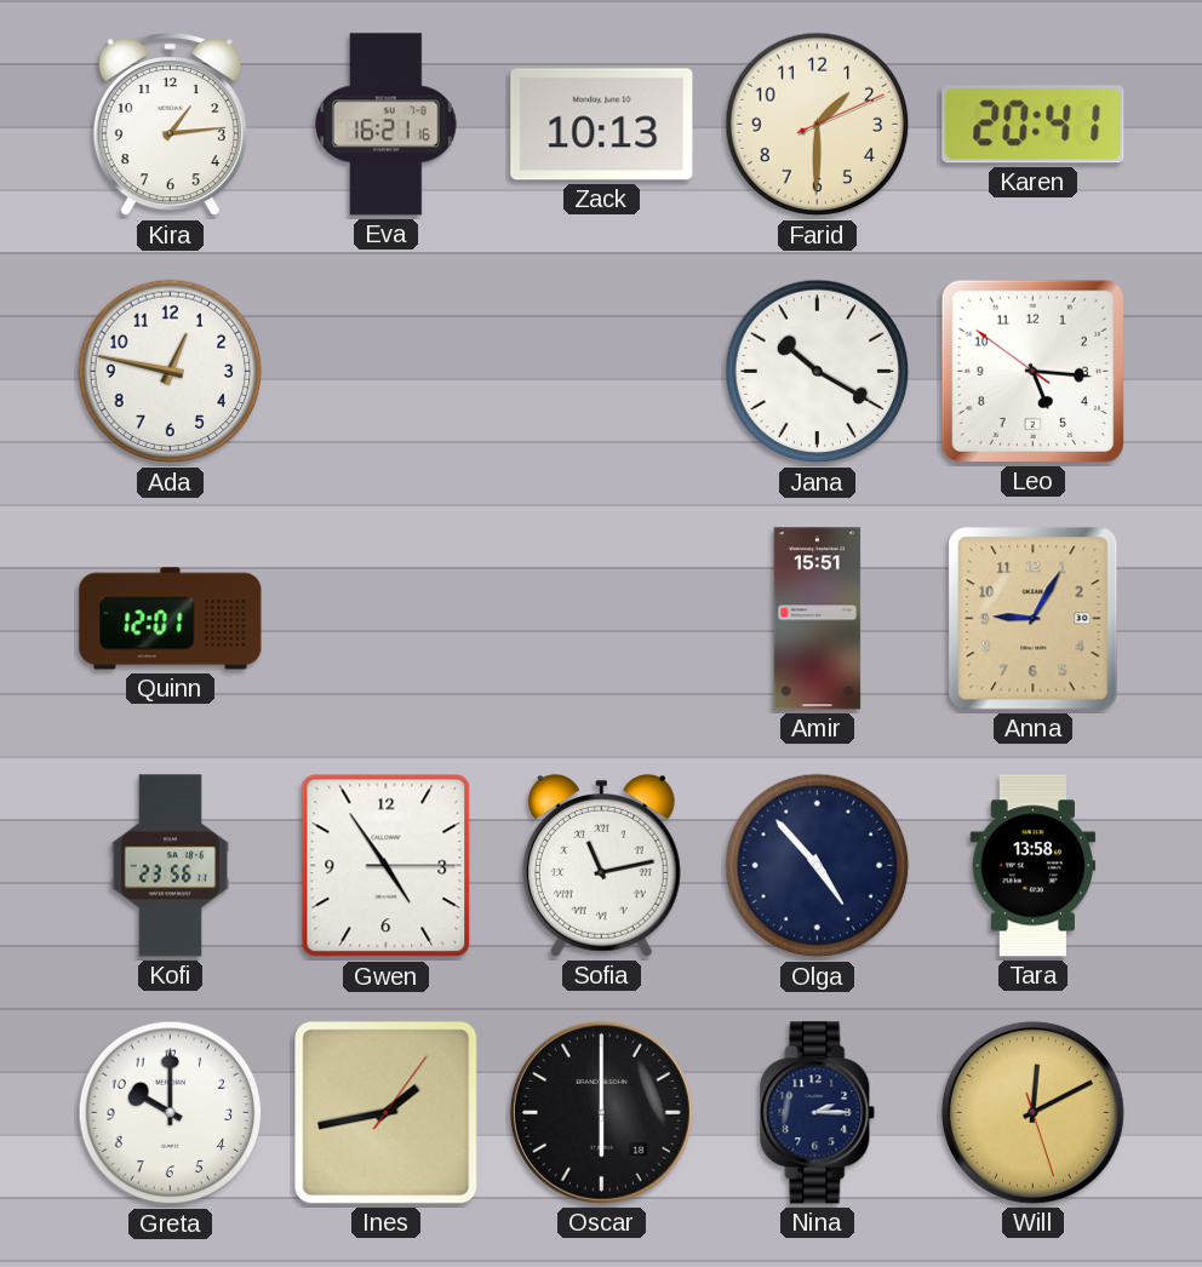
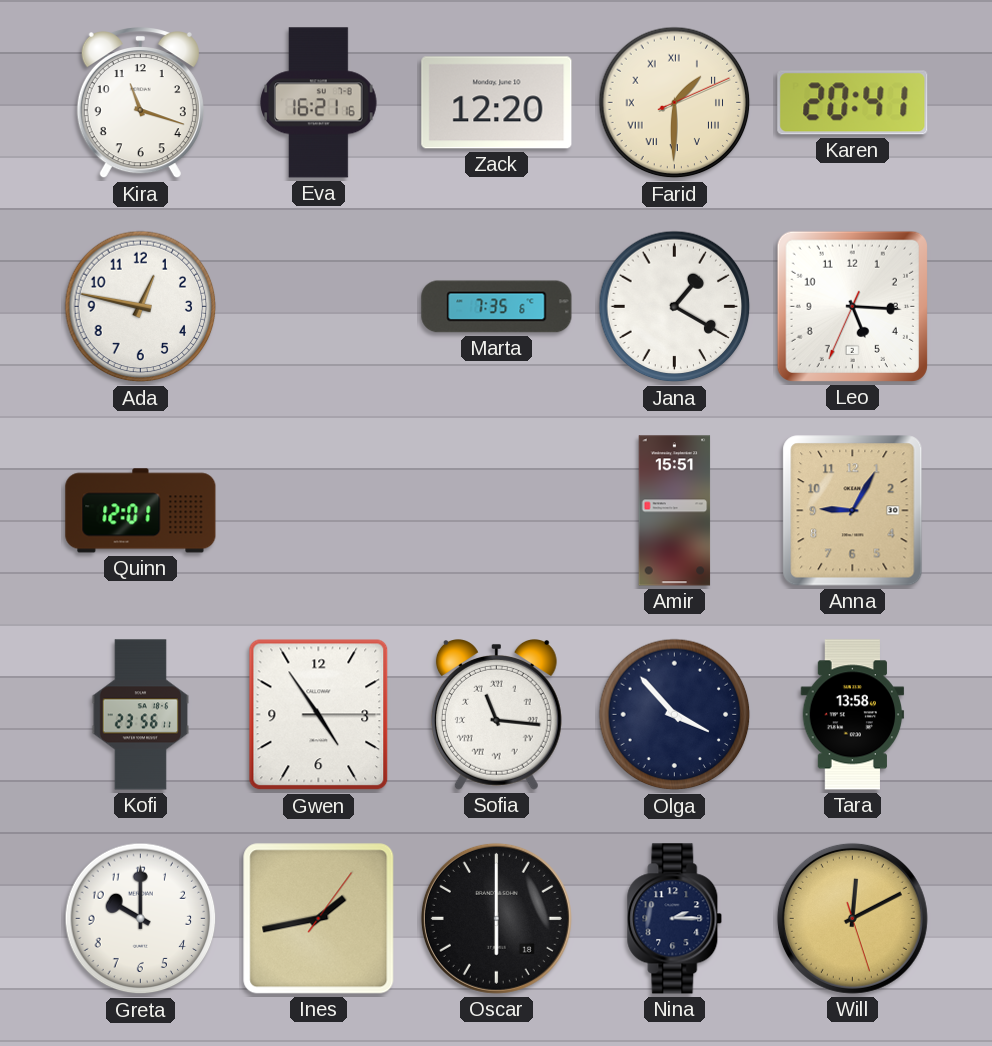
Kira: 1:14 -> 11:18 (140, 104)
Zack: 10:13 -> 12:20 (497, 103)
Farid numerals: Arabic -> Roman (675, 103)
Marta: none -> 7:35 (497, 307)
Jana: 10:20 -> 1:20 (675, 307)
Leo: 5:15:51 -> 5:15:34 (852, 306)
Sofia: 11:13 -> 11:16 (496, 715)
Olga: 4:53 -> 3:53 (675, 715)
